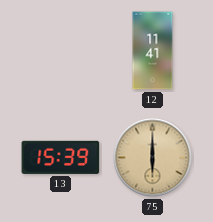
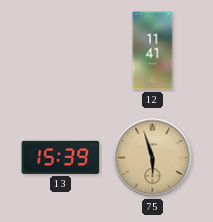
75: 6:00 -> 5:57 (153, 158)
